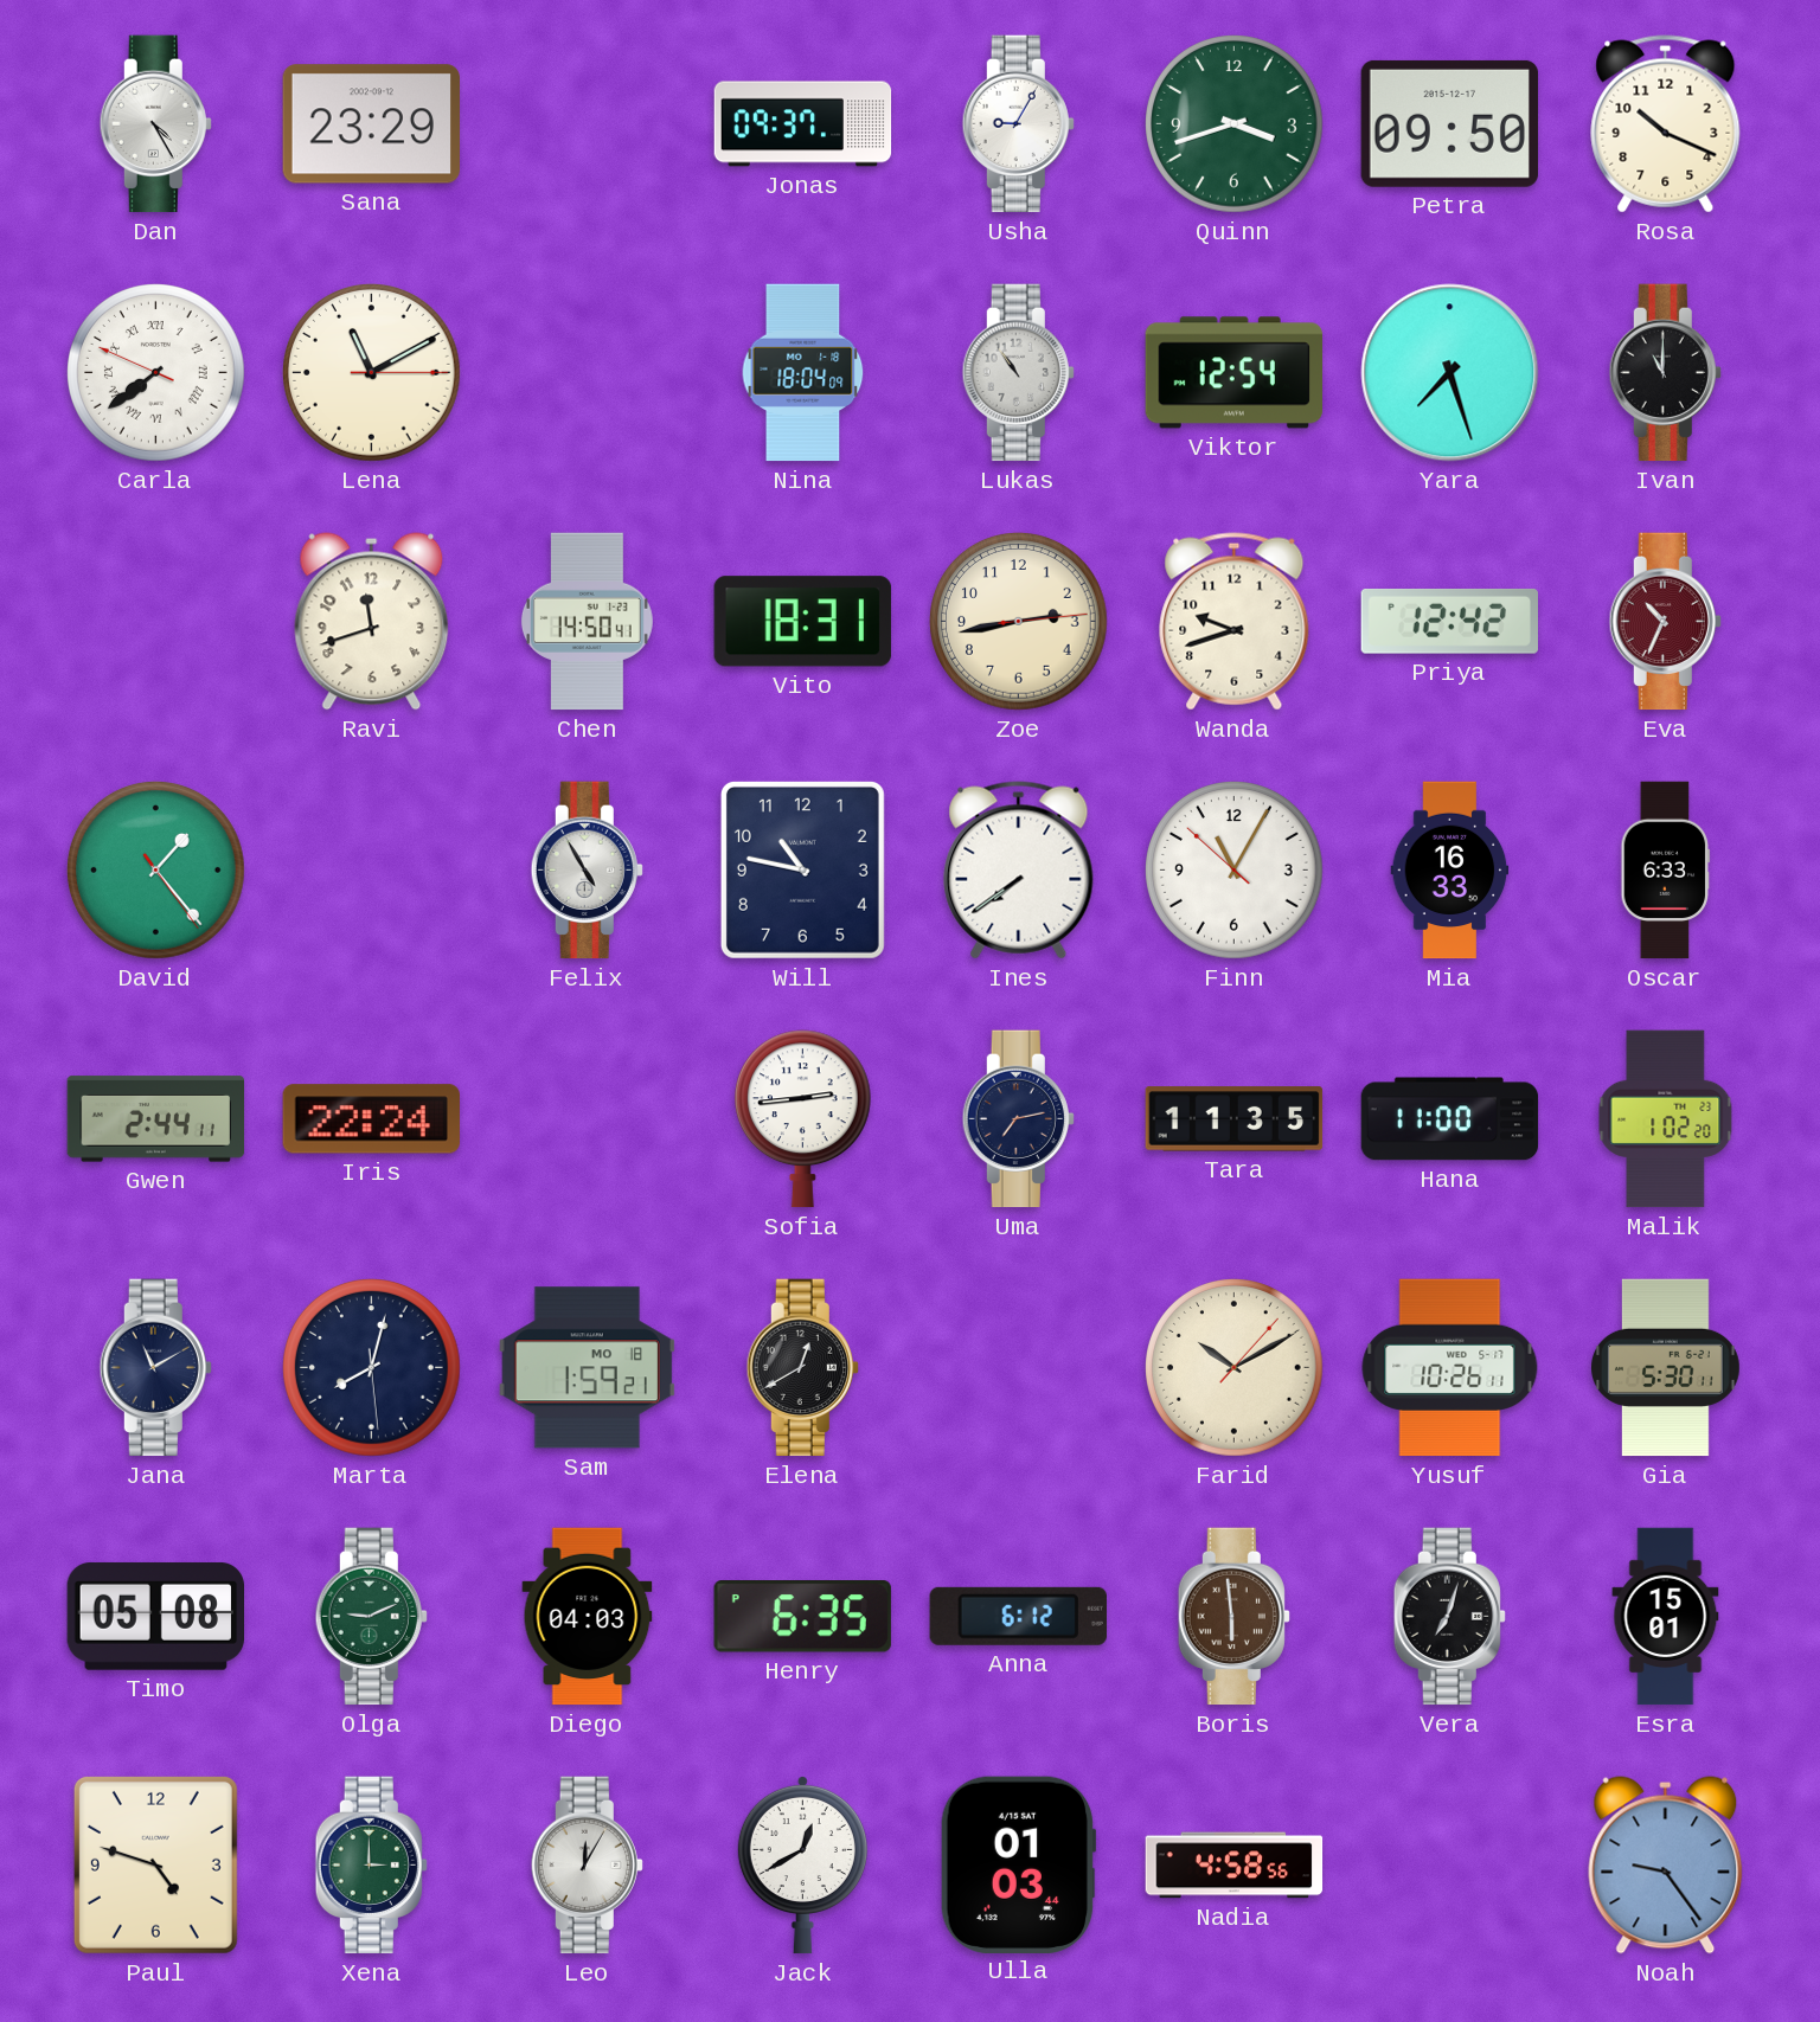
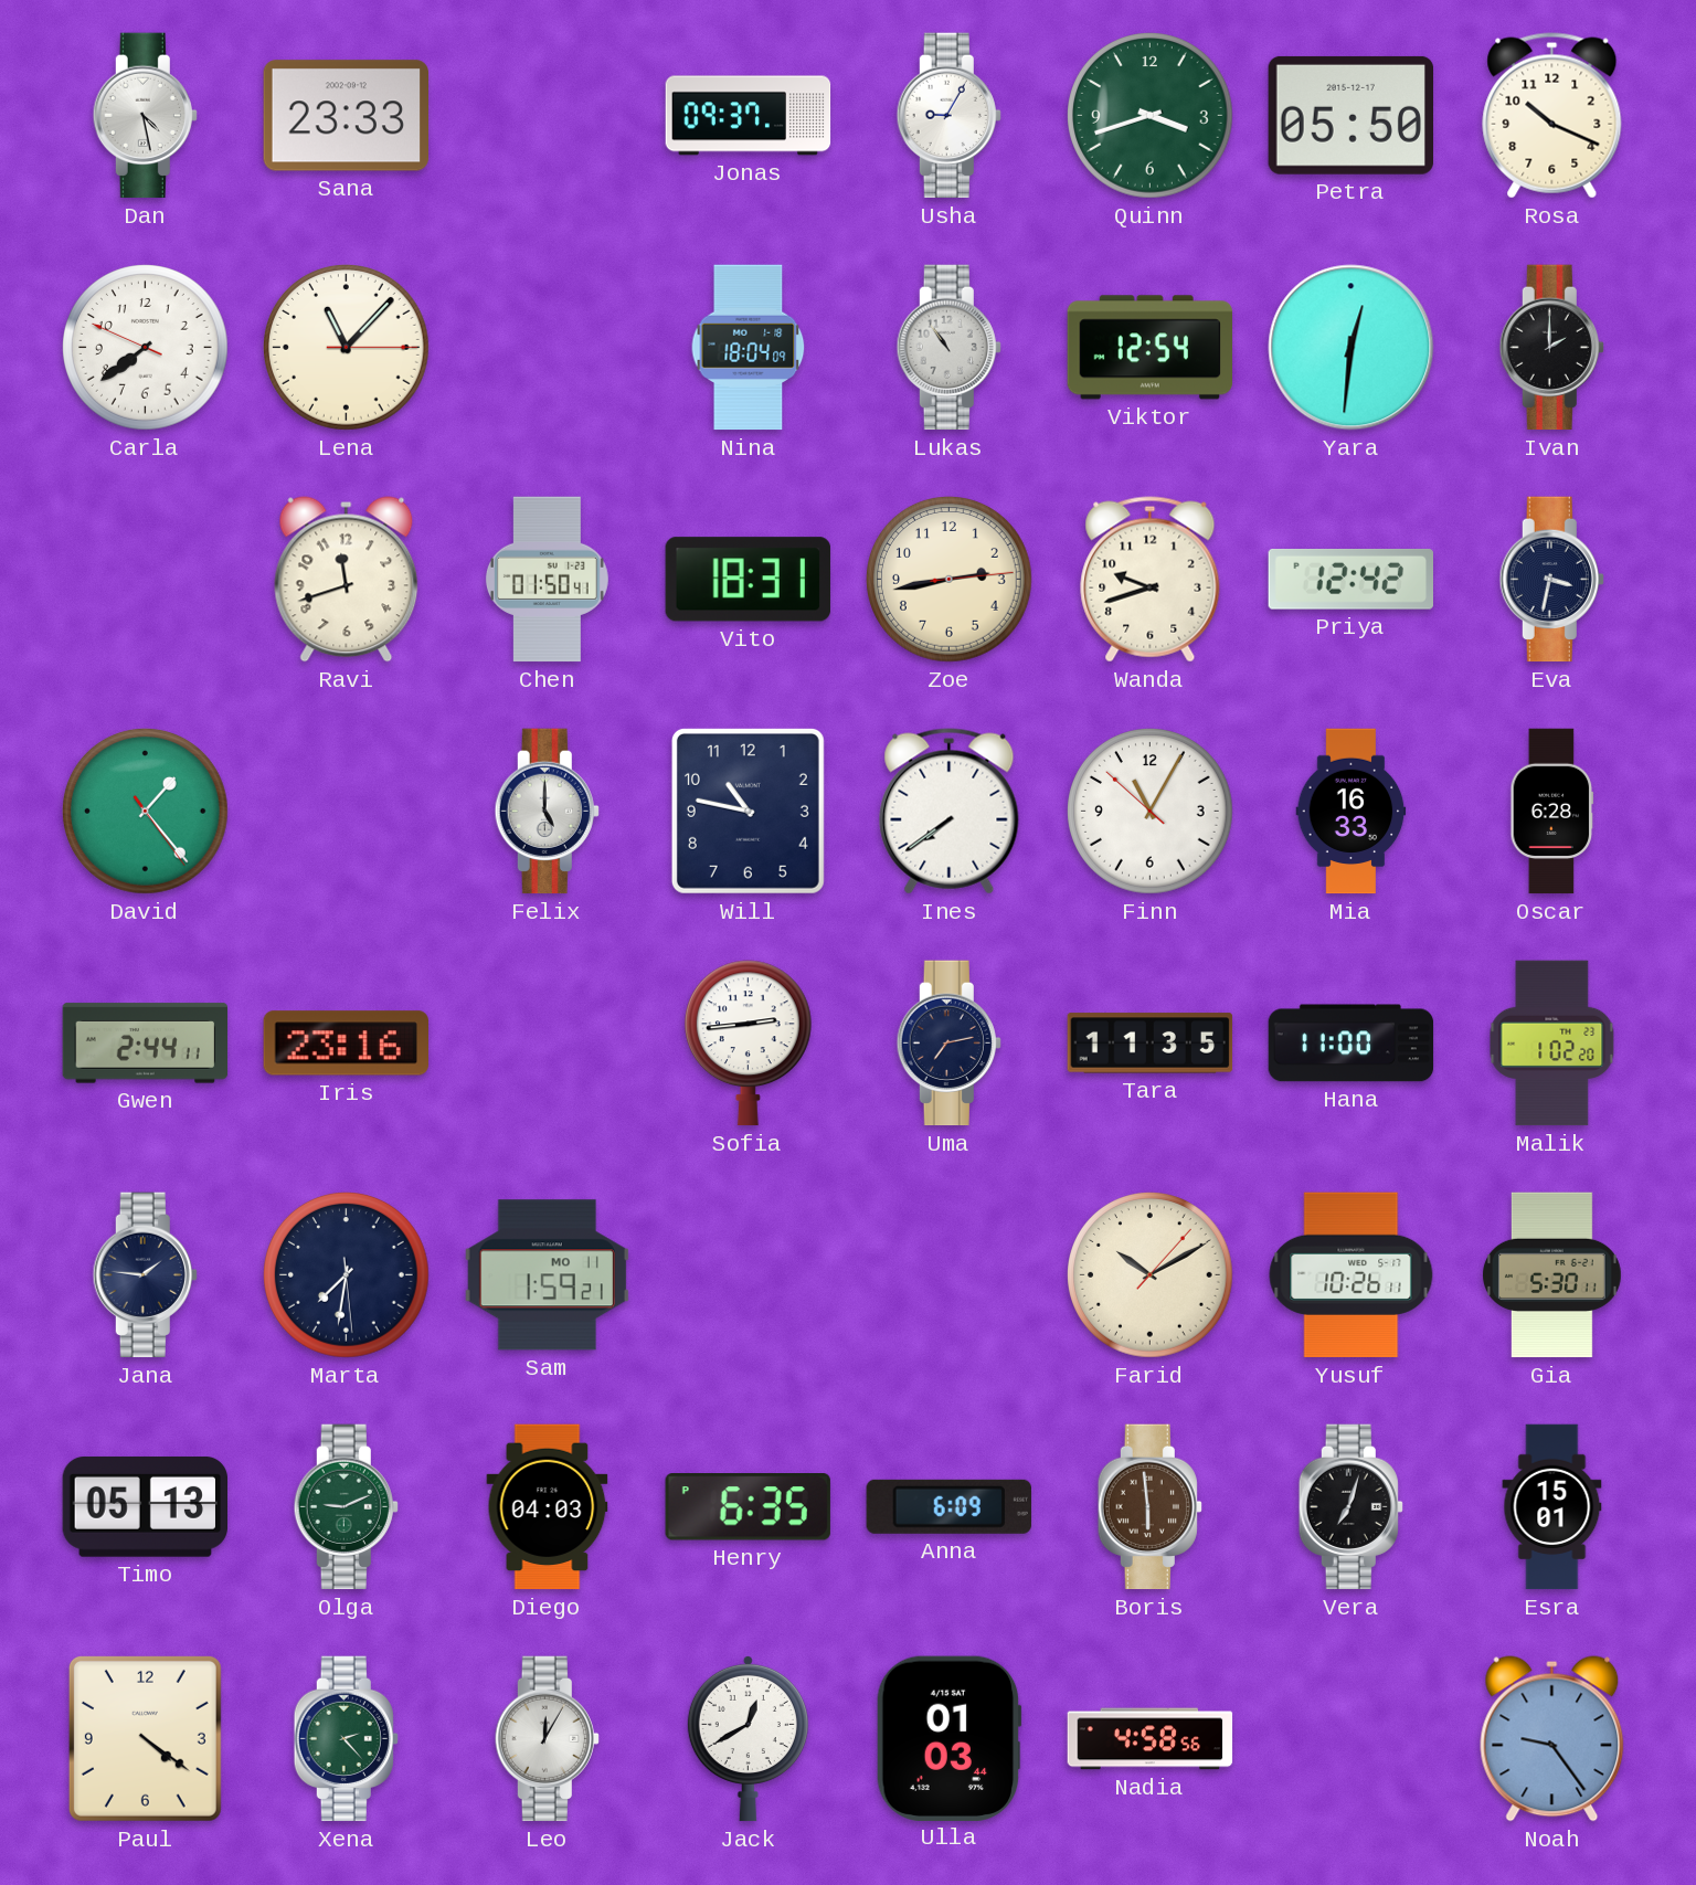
Dan: 4:25 -> 4:28 (145, 116)
Sana: 23:29 -> 23:33 (346, 116)
Petra: 09:50 -> 05:50 (1350, 115)
Carla numerals: Roman -> Arabic (146, 348)
Lena: 11:10 -> 11:07 (347, 348)
Yara: 7:27 -> 12:31 (1351, 348)
Ivan: 11:00 -> 2:00 (1551, 348)
Chen: 14:50 -> 01:50 (547, 580)
Eva: 10:34 -> 3:32 (1551, 580)
Eva dial: burgundy -> navy (1551, 580)
Felix: 4:55 -> 5:00 (547, 812)
Oscar: 6:33 -> 6:28 (1552, 812)
Iris: 22:24 -> 23:16 (346, 1044)
Jana: 11:10 -> 1:46 (145, 1275)
Marta: 8:02 -> 7:31 (347, 1275)
Sam date: MO 18 -> MO 11 (547, 1275)
Elena: 12:40 -> none (802, 1368)
Timo: 05:08 -> 05:13 (145, 1506)
Anna: 6:12 -> 6:09 (948, 1506)
Paul: 4:48 -> 4:21 (145, 1738)
Xena: 3:00 -> 2:23 (346, 1739)
